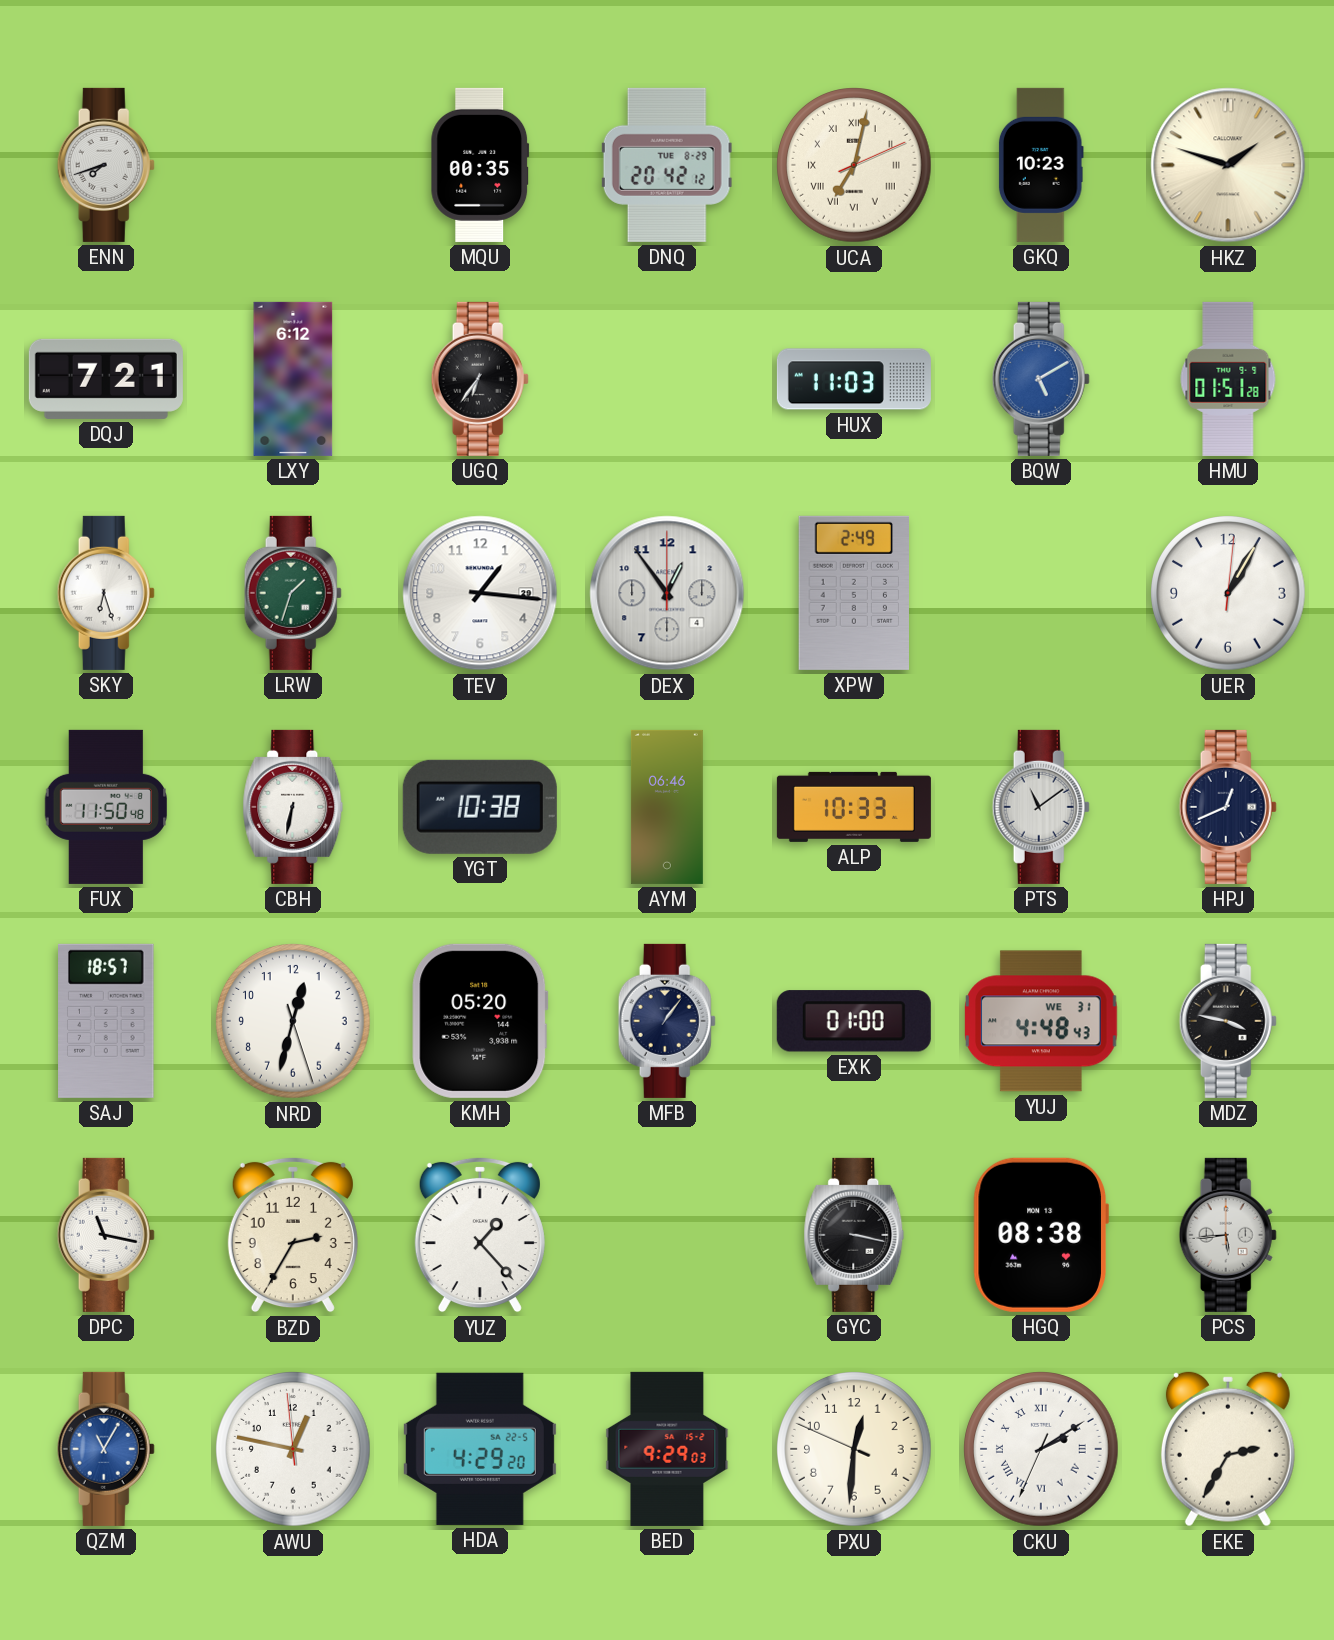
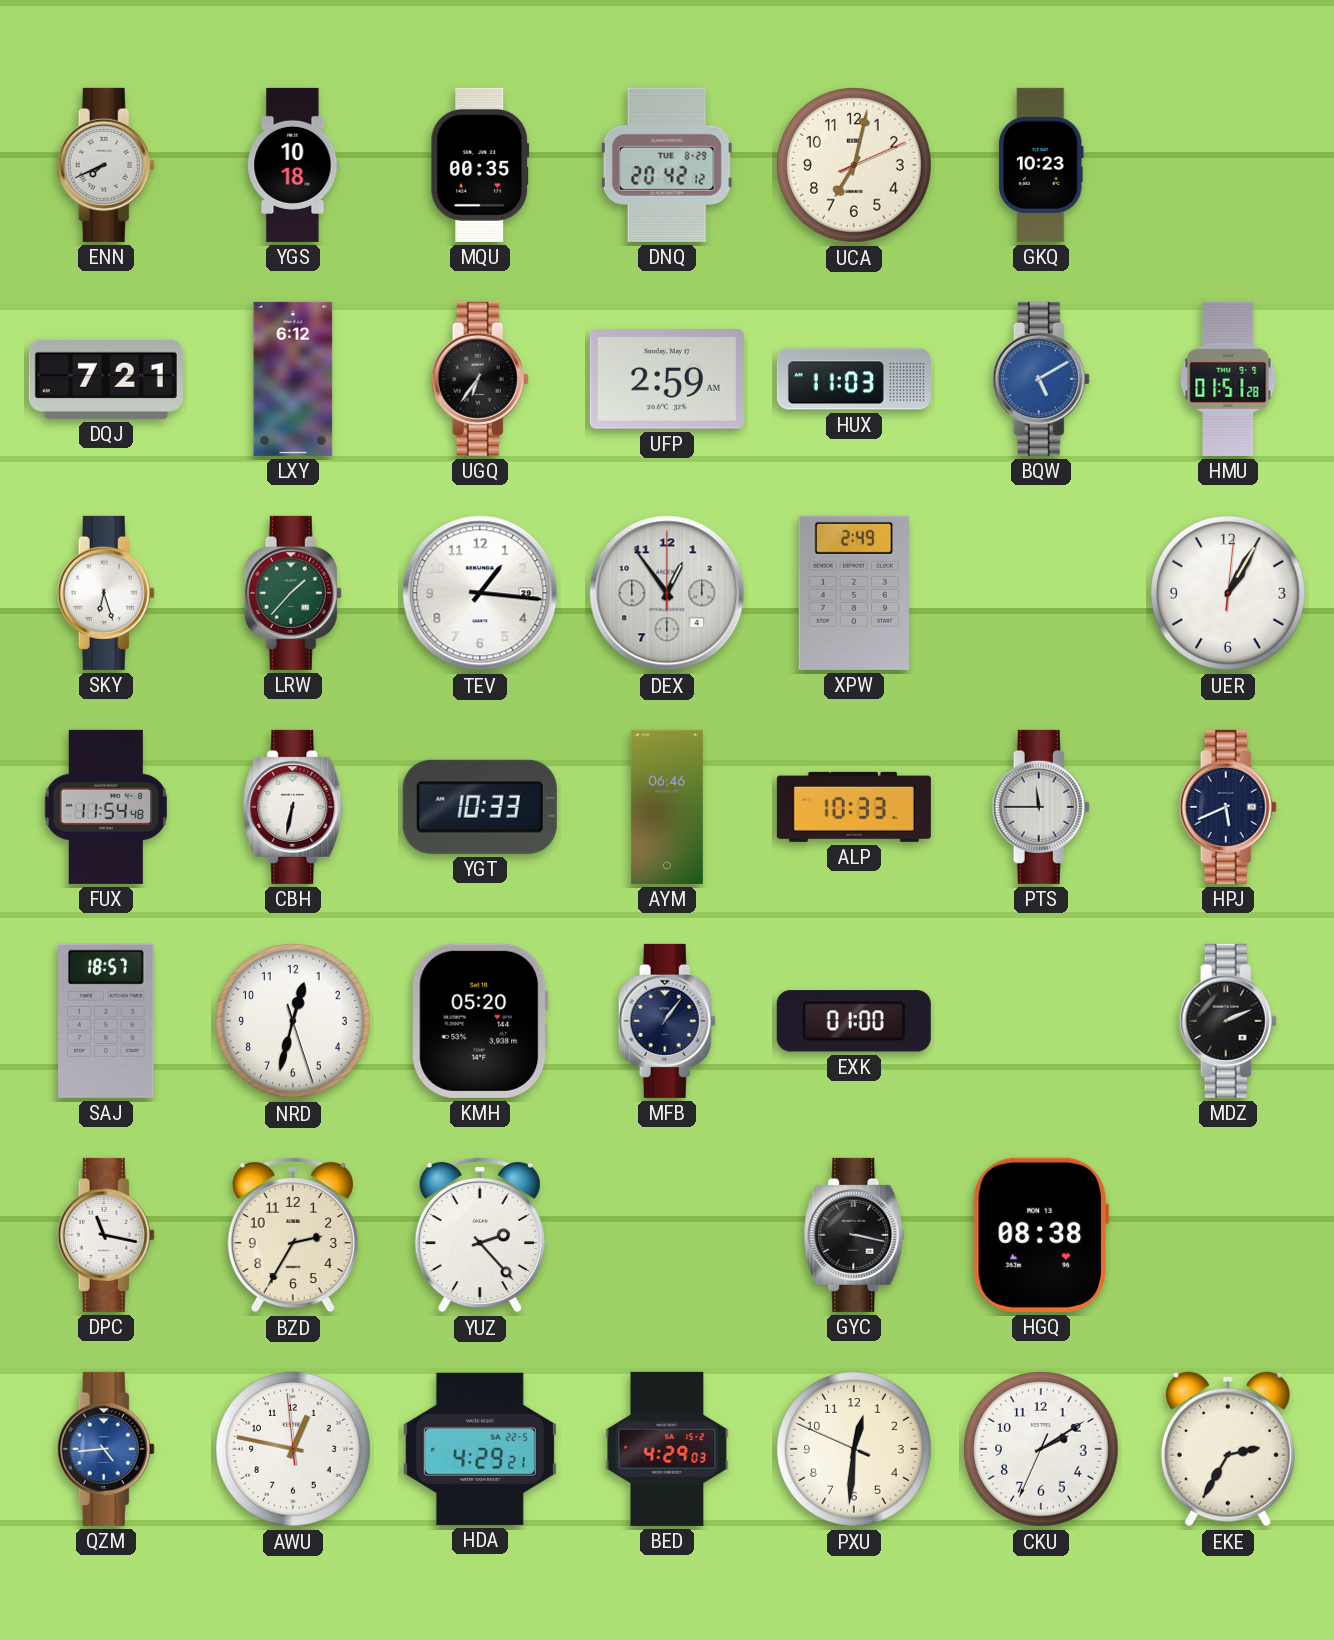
ENN: 7:42 -> 7:41 (106, 165)
YGS: none -> 10:18 (293, 165)
UCA numerals: Roman -> Arabic (854, 165)
HKZ: 1:48 -> none (1228, 165)
UFP: none -> 2:59 (667, 379)
LRW: 1:33 -> 1:37 (293, 593)
FUX: 11:50 -> 11:54 (105, 807)
YGT: 10:38 -> 10:33 (480, 807)
PTS: 11:09 -> 11:45 (1041, 807)
HPJ: 12:41 -> 5:41 (1228, 807)
YUJ: 4:48 -> none (1041, 1021)
MDZ: 3:47 -> 2:11 (1228, 1021)
YUZ: 1:23 -> 2:23 (480, 1235)
PCS: 5:44 -> none (1228, 1235)
QZM: 11:05 -> 4:44 (106, 1449)
HDA: 4:29:20 -> 4:29:21 (480, 1449)
BED: 9:29 -> 4:29 (667, 1449)
CKU numerals: Roman -> Arabic (1041, 1449)
